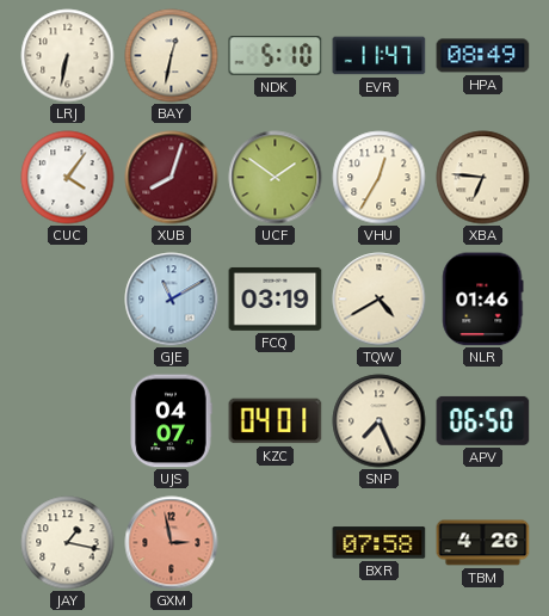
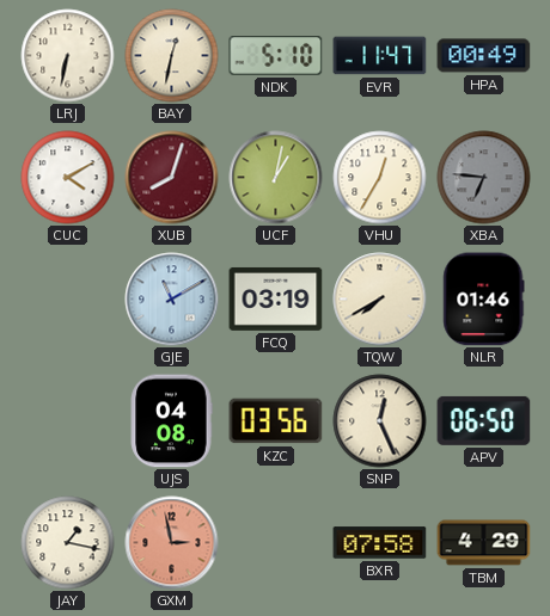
HPA: 08:49 -> 00:49 (484, 56)
CUC: 4:06 -> 4:10 (68, 178)
UCF: 1:51 -> 1:02 (276, 178)
XBA dial: cream -> grey (484, 178)
TQW: 4:40 -> 7:40 (380, 300)
UJS: 04:07 -> 04:08 (171, 421)
KZC: 04:01 -> 03:56 (276, 421)
SNP: 7:26 -> 12:26 (380, 421)
TBM: 4:26 -> 4:29 (484, 543)
